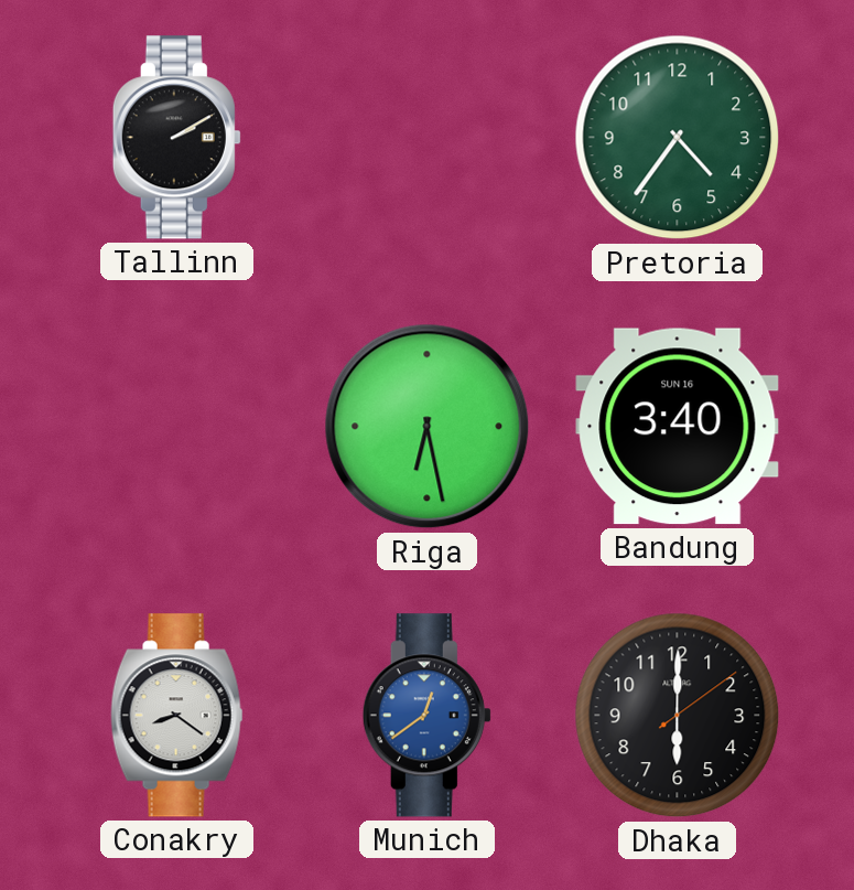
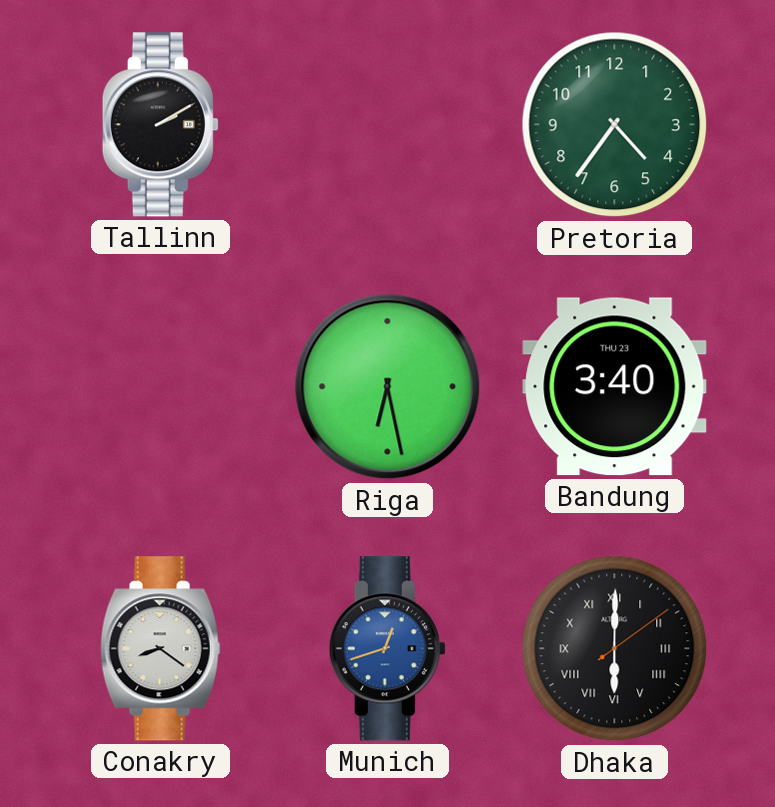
Bandung date: SUN 16 -> THU 23 (615, 387)
Munich: 12:39 -> 12:42 (387, 649)
Dhaka numerals: Arabic -> Roman (615, 649)
